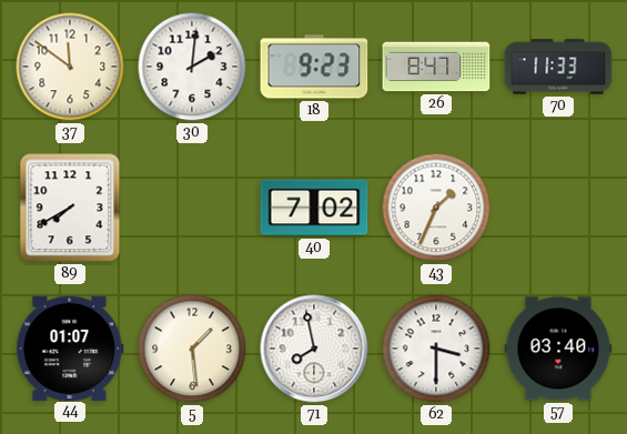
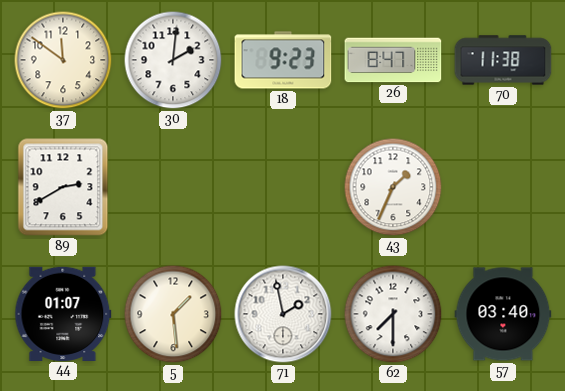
70: 11:33 -> 11:38 (503, 60)
89: 7:40 -> 2:40 (63, 187)
40: 7:02 -> none (314, 208)
71: 7:58 -> 1:58 (283, 314)
62: 3:30 -> 7:30 (393, 314)
